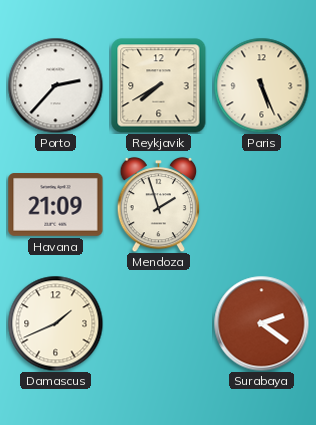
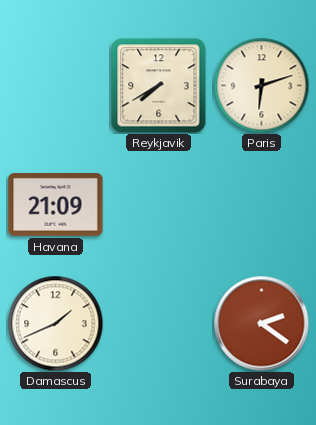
Porto: 2:37 -> none (55, 85)
Paris: 5:26 -> 6:12 (261, 85)
Mendoza: 1:57 -> none (159, 204)
